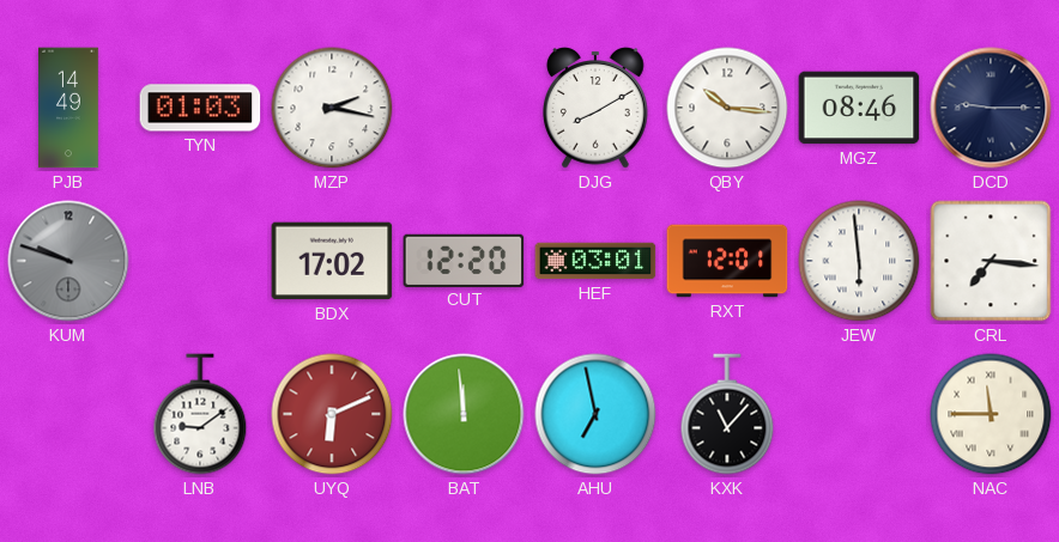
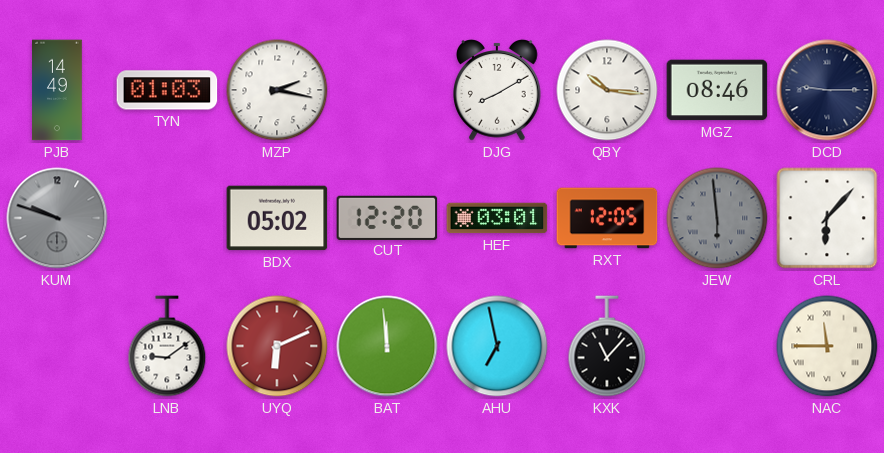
BDX: 17:02 -> 05:02 (277, 218)
RXT: 12:01 -> 12:05 (607, 218)
JEW dial: white -> grey (717, 218)
CRL: 7:16 -> 6:07 (827, 218)
